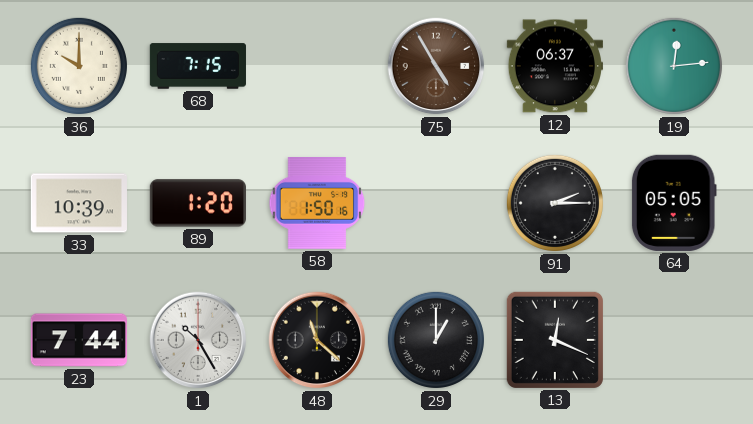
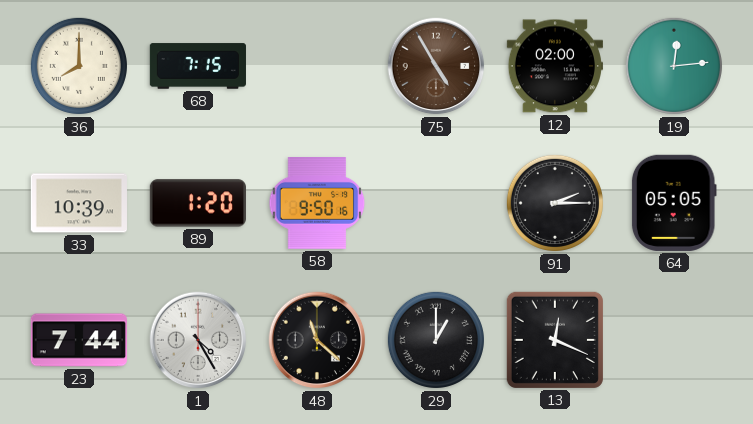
36: 10:00 -> 8:00 (79, 66)
12: 06:37 -> 02:00 (555, 66)
58: 1:50 -> 9:50 (317, 204)
1: 10:25 -> 4:25 (198, 340)
